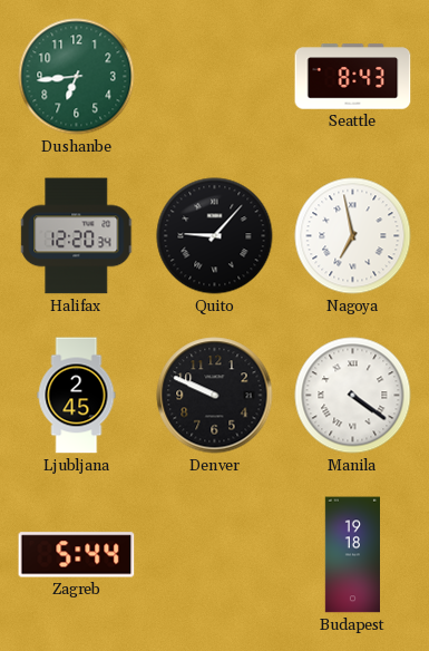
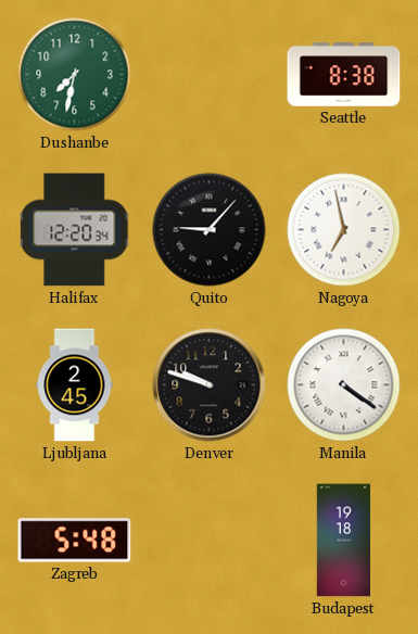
Dushanbe: 6:44 -> 7:32 (75, 75)
Seattle: 8:43 -> 8:38 (344, 75)
Denver: 9:49 -> 9:48 (210, 385)
Zagreb: 5:44 -> 5:48 (75, 541)
